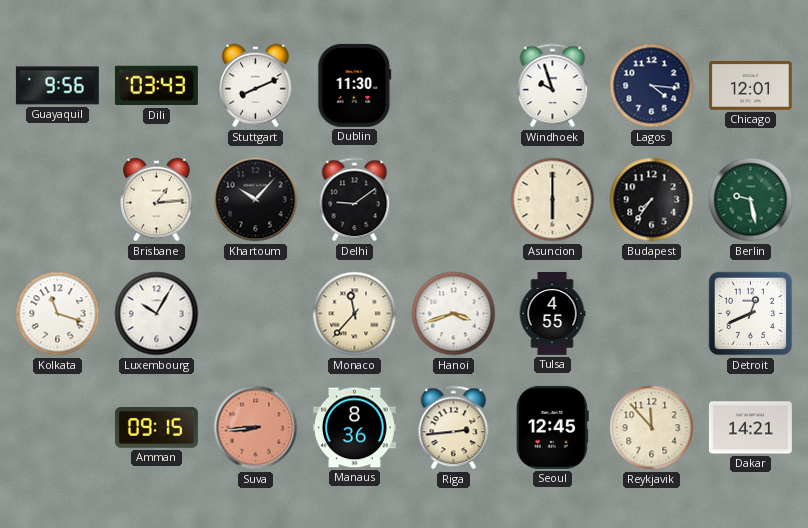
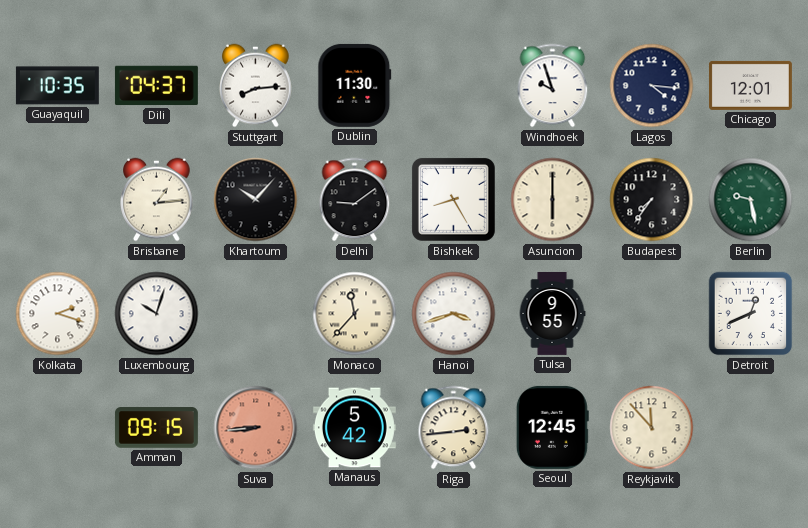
Guayaquil: 9:56 -> 10:35 (57, 86)
Dili: 03:43 -> 04:37 (156, 86)
Stuttgart: 8:11 -> 8:14 (256, 86)
Bishkek: none -> 8:25 (453, 199)
Kolkata: 11:18 -> 2:18 (58, 314)
Luxembourg: 10:05 -> 10:03 (157, 314)
Tulsa: 4:55 -> 9:55 (552, 313)
Manaus: 8:36 -> 5:42 (354, 428)
Dakar: 14:21 -> none (750, 428)
